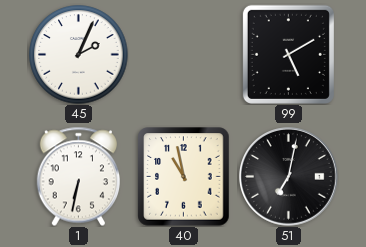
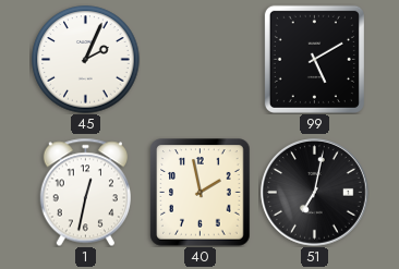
1: 6:32 -> 12:32 (85, 192)
40: 10:58 -> 1:58 (201, 193)
